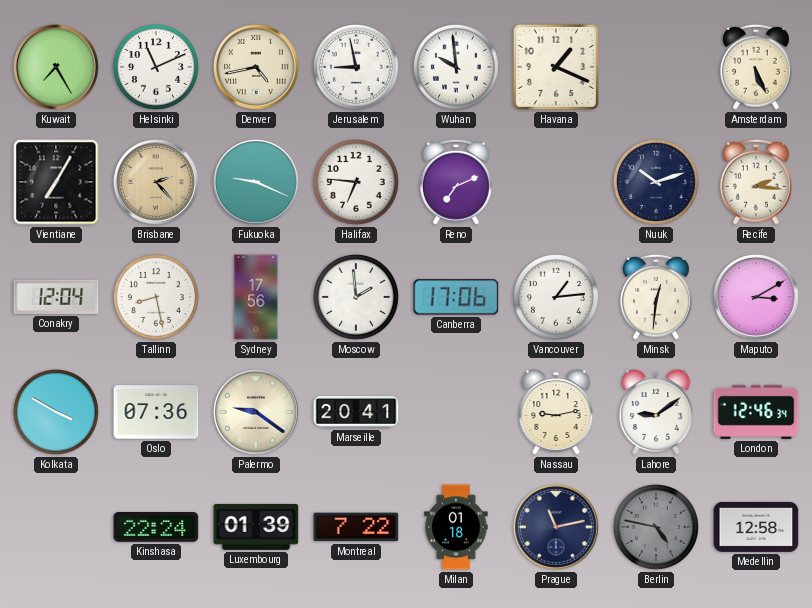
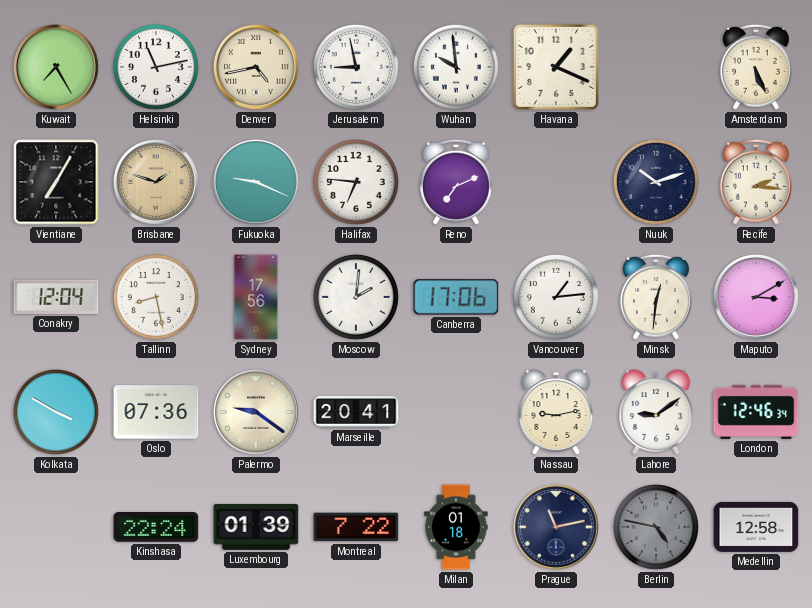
Helsinki: 11:11 -> 11:13 (156, 67)
Brisbane: 2:23 -> 1:48 (157, 183)
Moscow: 1:59 -> 2:01 (356, 297)
